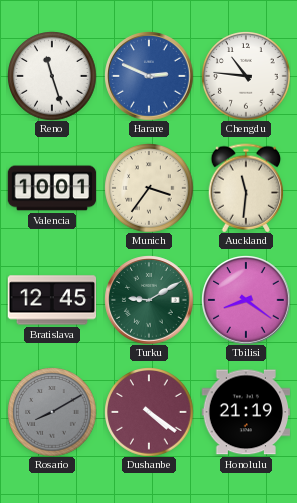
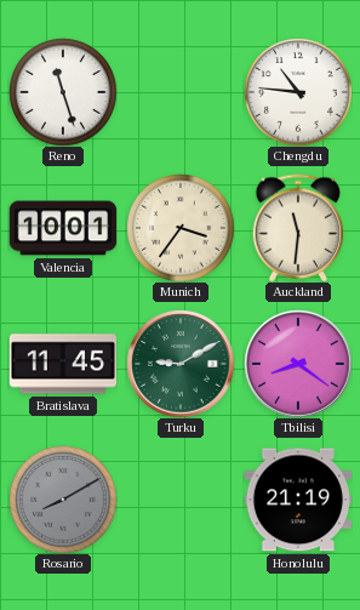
Harare: 2:49 -> none (149, 76)
Bratislava: 12:45 -> 11:45 (63, 364)
Dushanbe: 4:21 -> none (149, 412)
